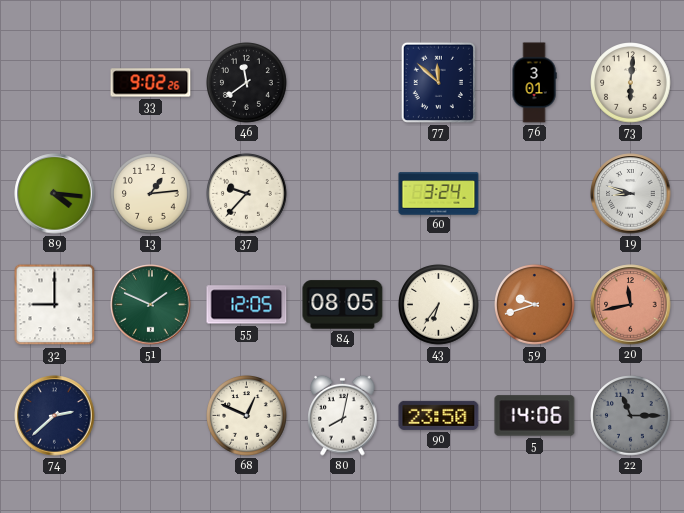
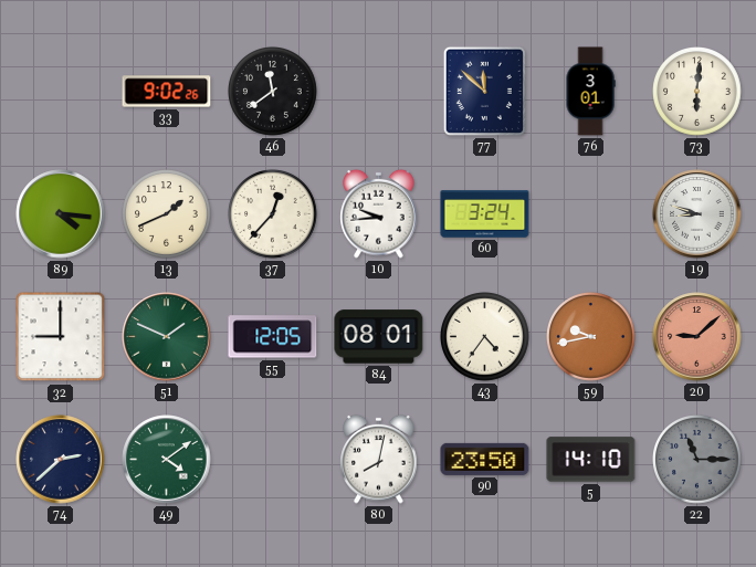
13: 1:14 -> 1:41 (167, 214)
37: 9:37 -> 12:37 (273, 214)
10: none -> 9:44 (379, 213)
84: 08:05 -> 08:01 (379, 337)
43: 6:36 -> 4:36 (485, 337)
59: 9:42 -> 9:43 (591, 337)
20: 11:43 -> 9:08 (697, 337)
49: none -> 4:09 (167, 460)
68: 12:49 -> none (247, 416)
5: 14:06 -> 14:10 (591, 460)
